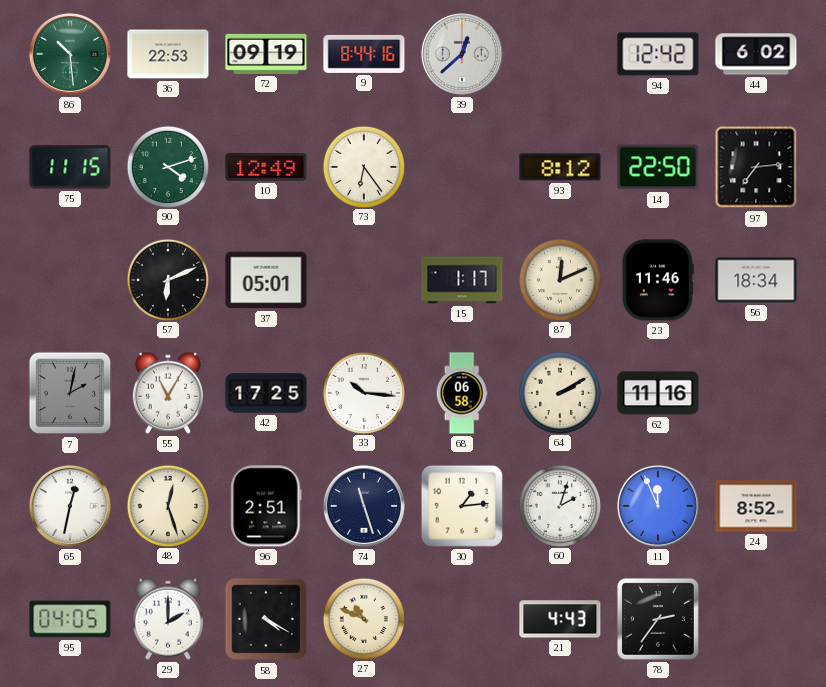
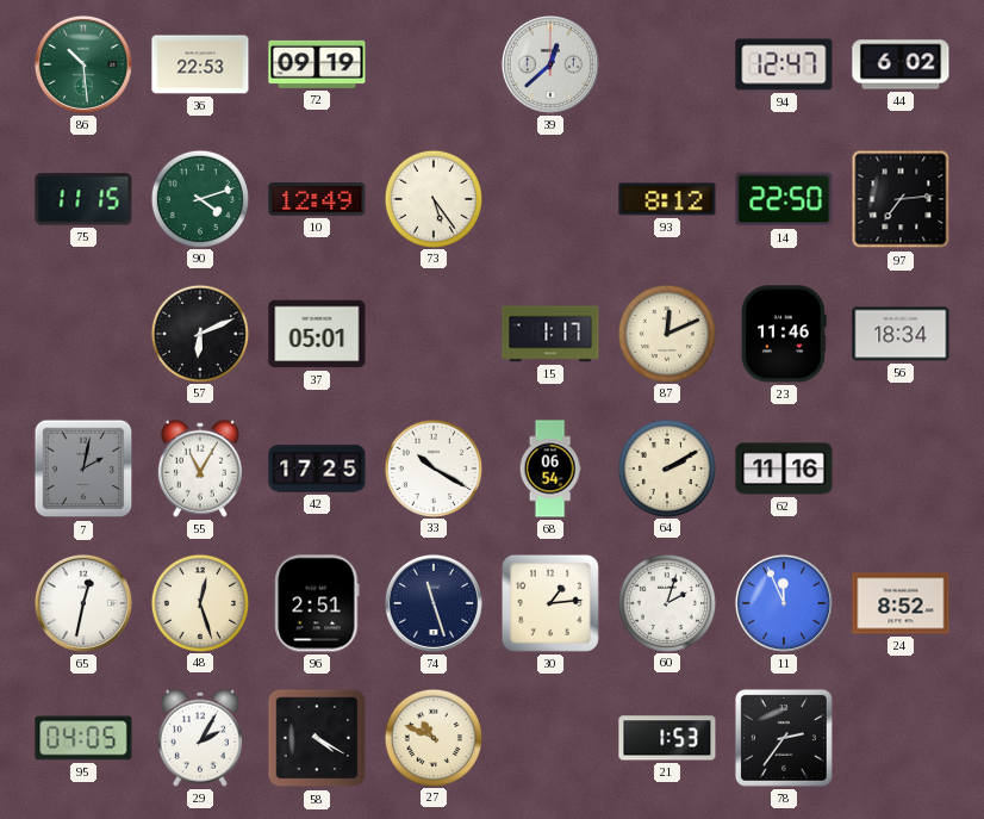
9: 8:44 -> none (364, 54)
94: 12:42 -> 12:47 (784, 64)
73: 6:24 -> 5:24 (432, 198)
33: 10:16 -> 10:20 (432, 467)
68: 06:58 -> 06:54 (550, 469)
29: 2:00 -> 2:05 (200, 738)
21: 4:43 -> 1:53 (667, 738)
